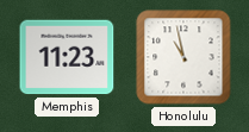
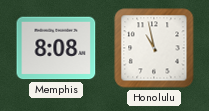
Memphis: 11:23 -> 8:08 (56, 48)
